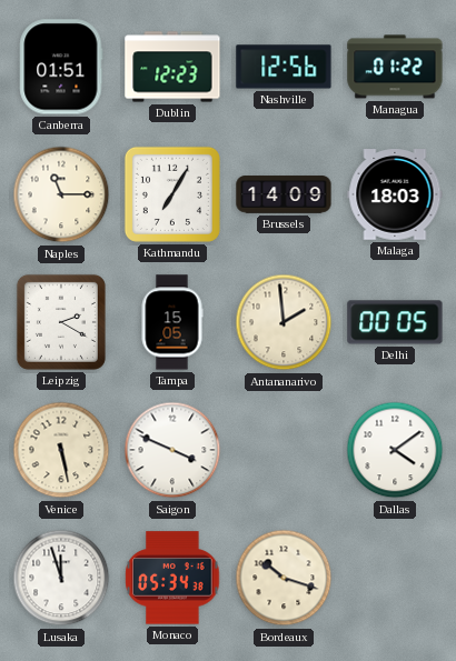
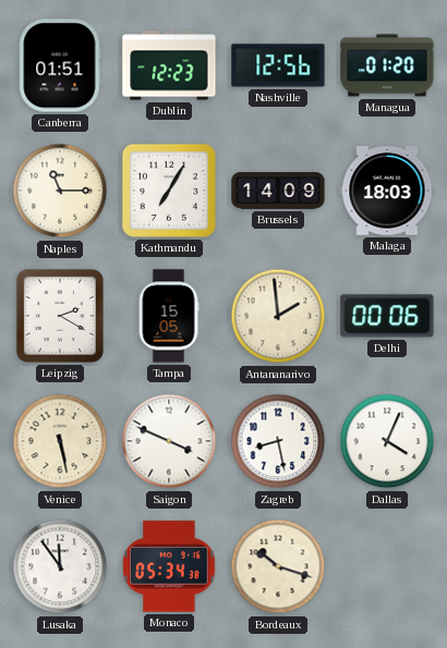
Managua: 01:22 -> 01:20 (387, 65)
Delhi: 00:05 -> 00:06 (387, 316)
Zagreb: none -> 8:28 (278, 441)
Dallas: 4:09 -> 4:04 (387, 441)
Lusaka: 11:57 -> 11:54 (60, 566)
